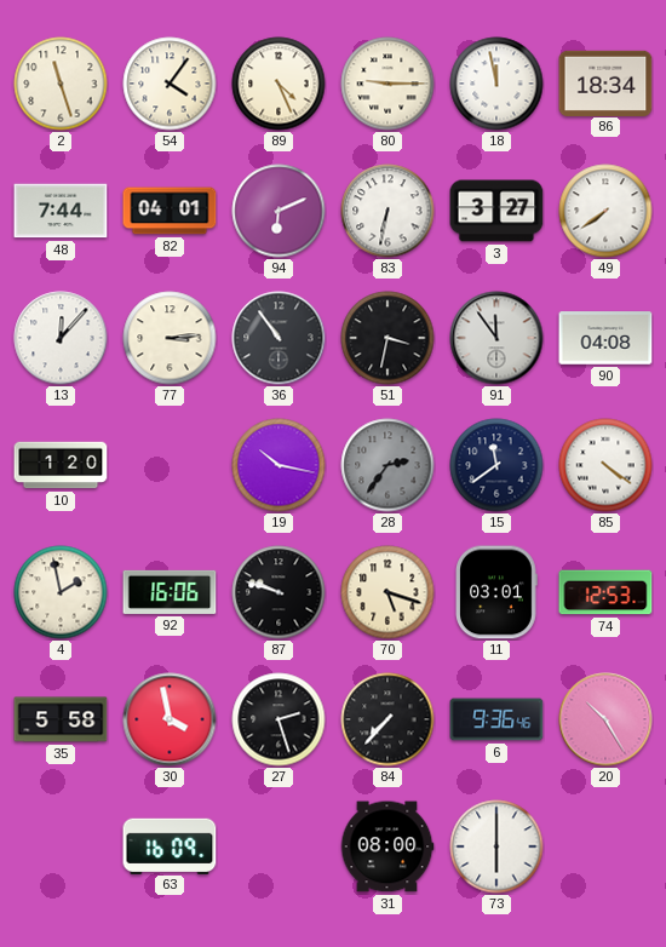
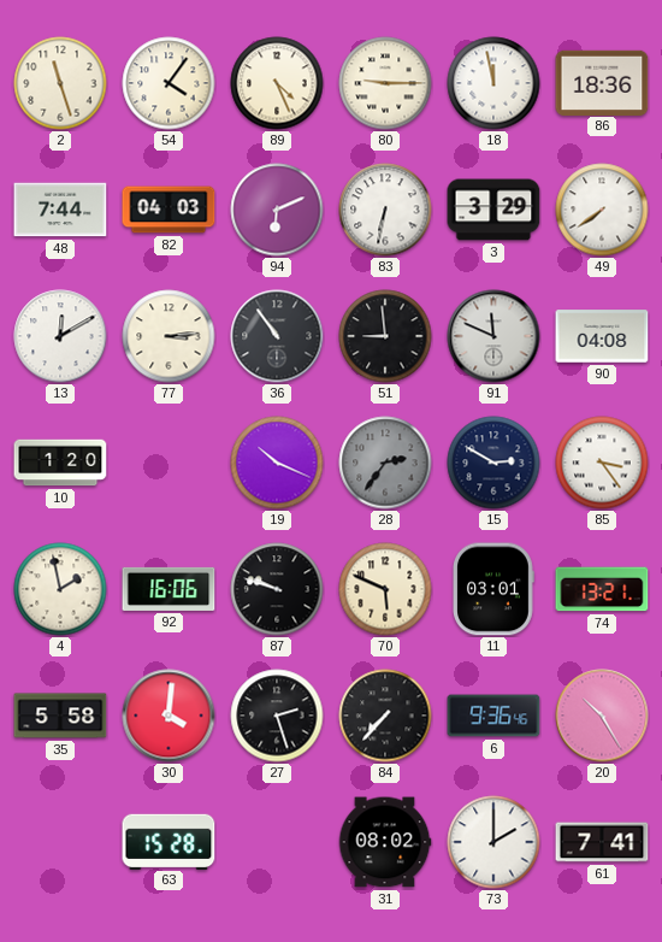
86: 18:34 -> 18:36 (602, 82)
82: 04:01 -> 04:03 (169, 210)
3: 3:27 -> 3:29 (493, 210)
13: 12:07 -> 12:10 (60, 336)
51: 3:32 -> 8:59 (385, 336)
91: 11:54 -> 11:49 (493, 336)
19: 10:17 -> 10:19 (277, 463)
15: 11:39 -> 2:50 (493, 463)
85: 4:21 -> 3:24 (602, 463)
70: 5:18 -> 5:49 (385, 589)
74: 12:53 -> 13:21 (602, 589)
30: 3:58 -> 4:01 (169, 716)
63: 16:09 -> 15:28 (169, 841)
31: 08:00 -> 08:02 (385, 842)
73: 6:00 -> 2:00 (493, 842)
61: none -> 7:41 (602, 842)
